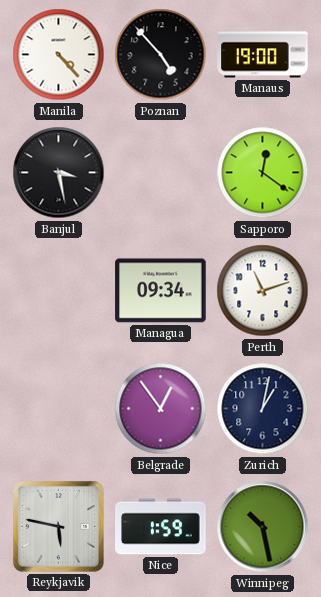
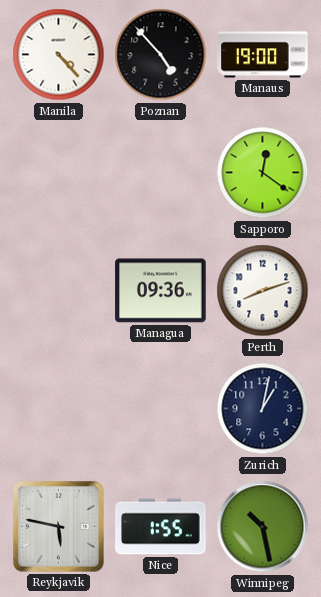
Banjul: 3:28 -> none (59, 173)
Managua: 09:34 -> 09:36 (161, 291)
Perth: 11:12 -> 8:12 (263, 291)
Belgrade: 12:54 -> none (161, 409)
Nice: 1:59 -> 1:55 (161, 527)
